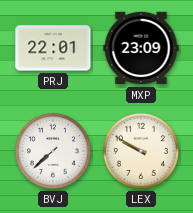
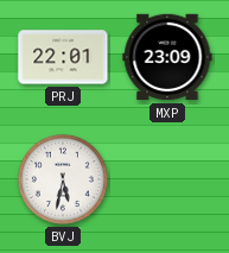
BVJ: 7:38 -> 5:32 (63, 179)
LEX: 9:50 -> none (141, 151)
